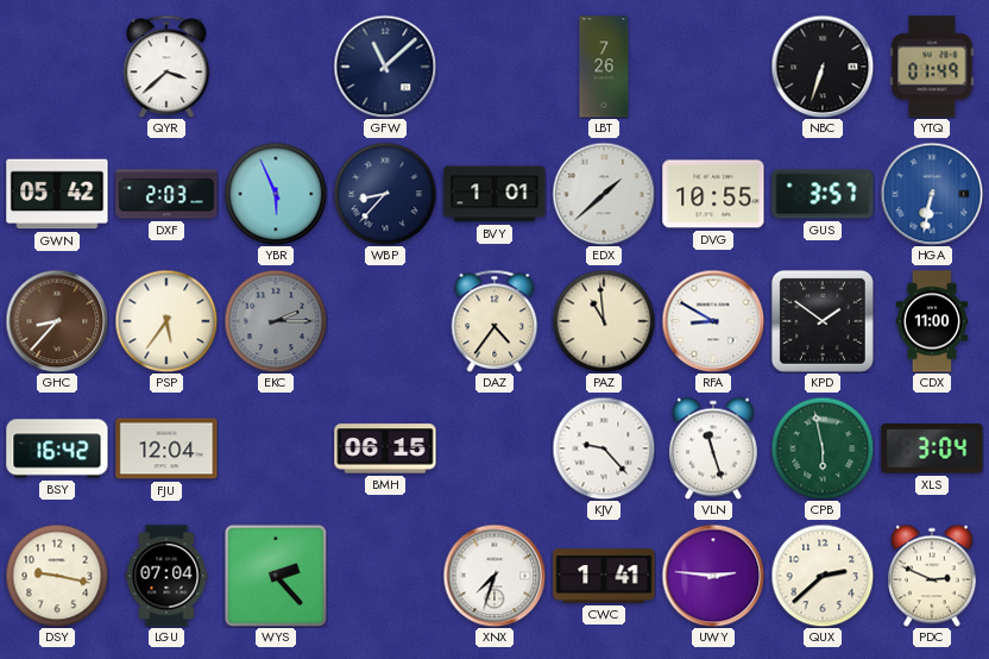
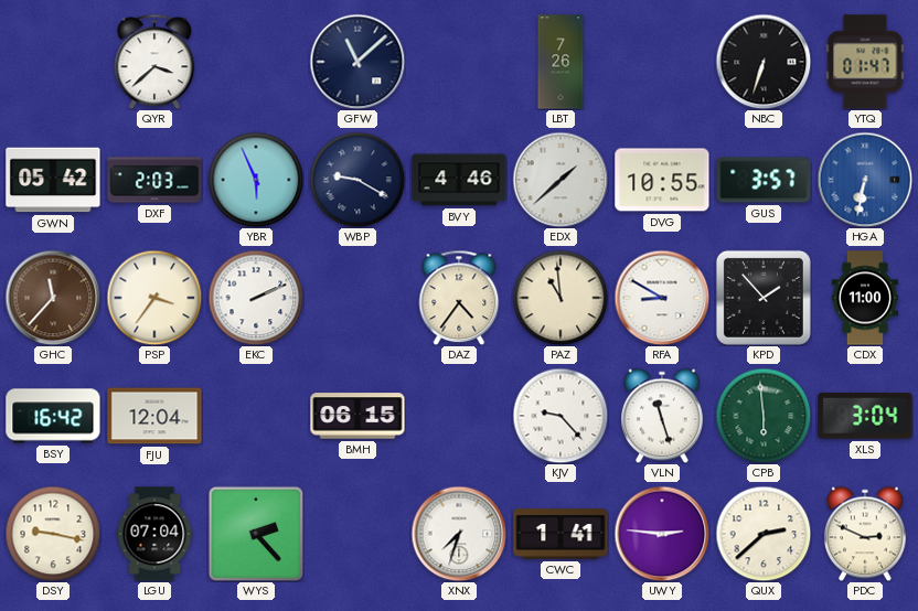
YTQ: 01:49 -> 01:47 (865, 62)
WBP: 8:37 -> 9:20 (357, 180)
BVY: 1:01 -> 4:46 (459, 180)
GHC: 8:37 -> 11:37 (53, 298)
PSP: 5:36 -> 3:36 (154, 298)
EKC: 2:15 -> 2:11 (256, 298)
EKC dial: grey -> white (256, 298)
KPD: 1:51 -> 1:53 (764, 298)
CPB: 5:58 -> 5:59 (764, 416)
